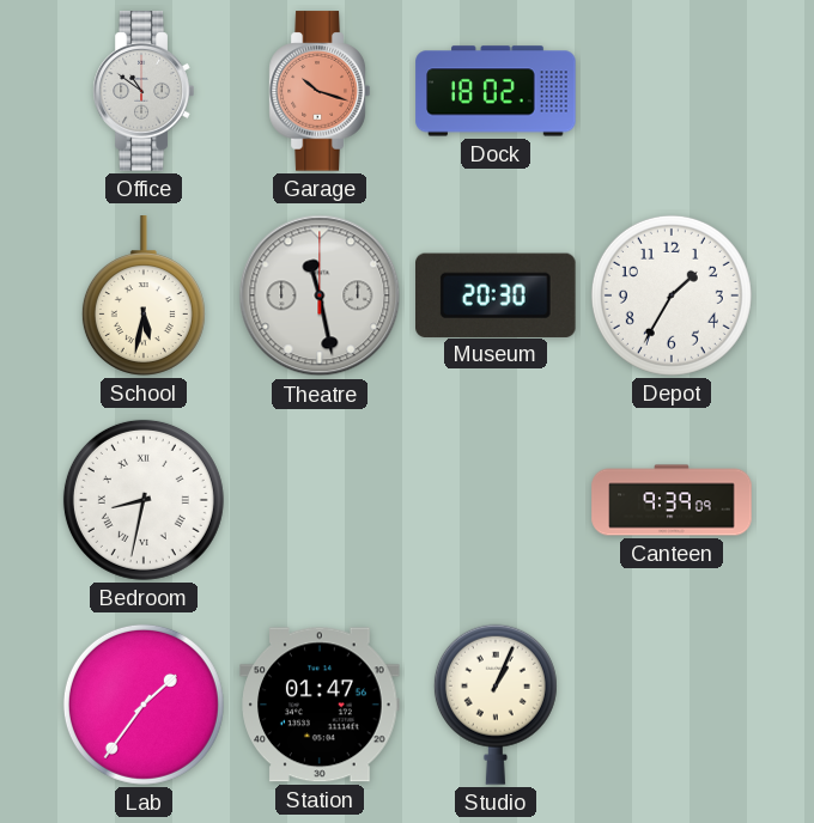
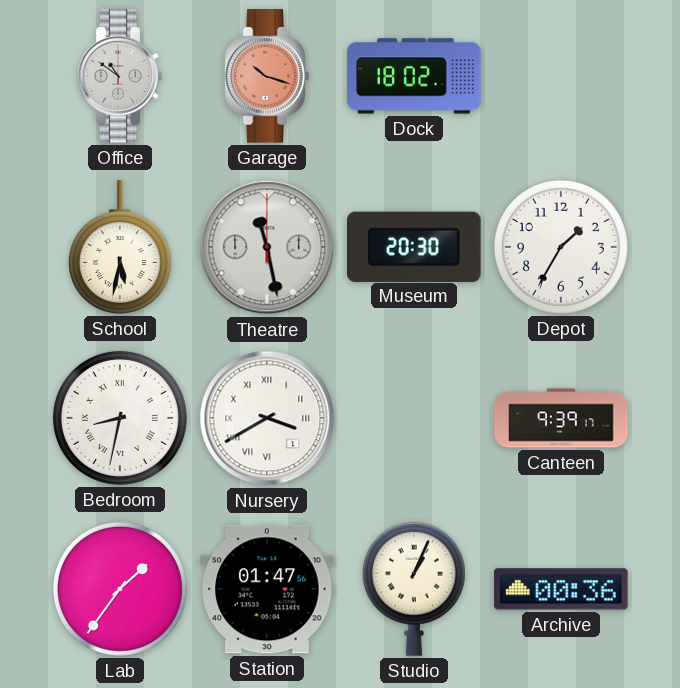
Nursery: none -> 3:40 (267, 418)
Canteen: 9:39:09 -> 9:39:17 (561, 418)
Archive: none -> 00:36 (561, 589)
